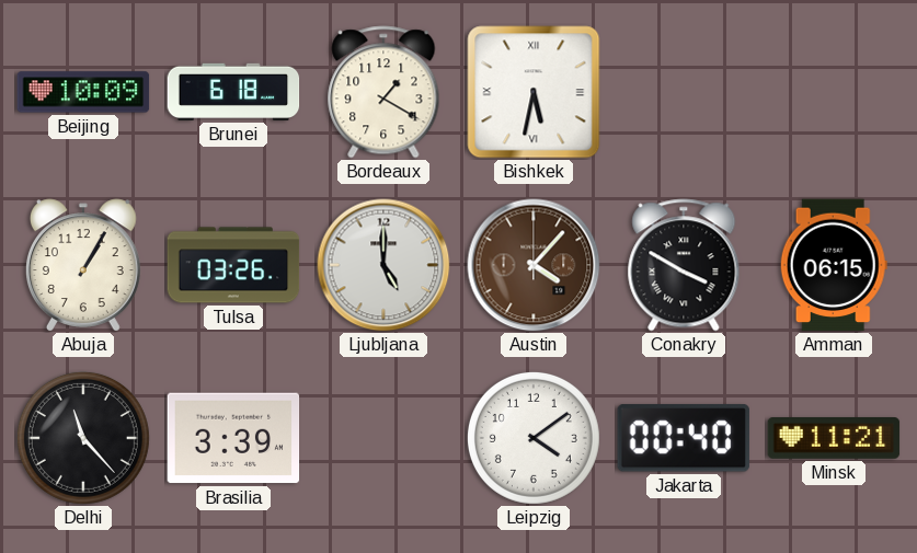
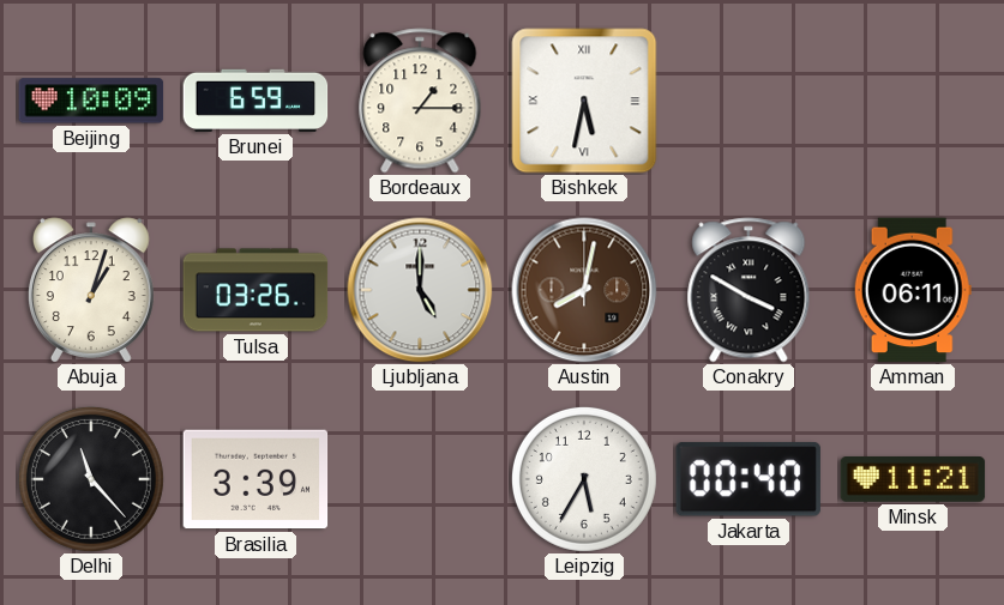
Brunei: 6:18 -> 6:59 (255, 101)
Bordeaux: 1:20 -> 1:15 (420, 101)
Abuja: 1:05 -> 1:03 (91, 290)
Austin: 4:07 -> 8:02 (584, 290)
Amman: 06:15 -> 06:11 (913, 290)
Leipzig: 4:09 -> 5:35 (584, 479)
